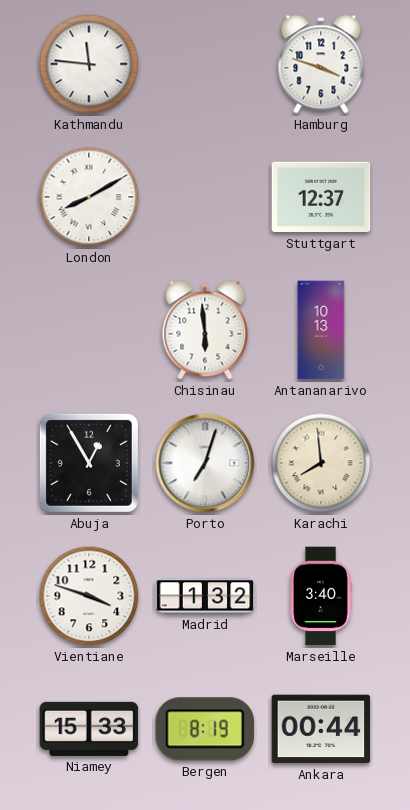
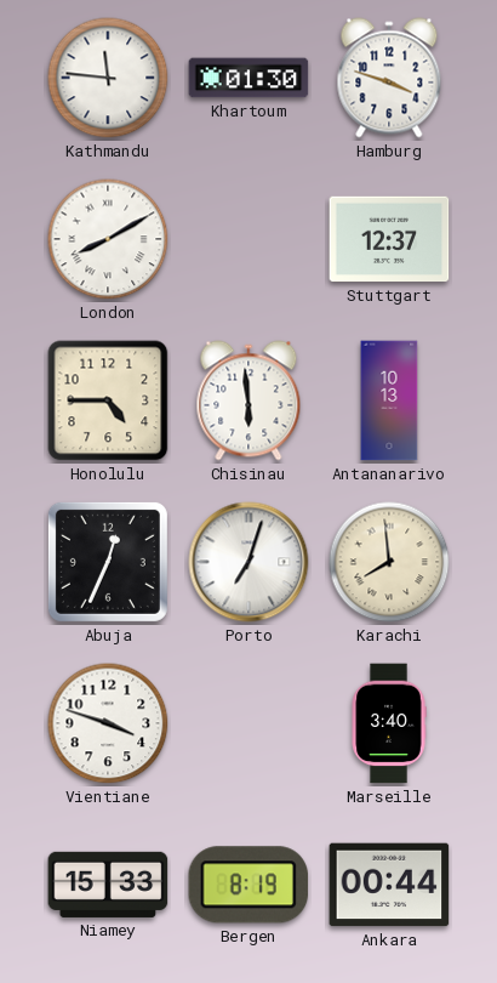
Khartoum: none -> 01:30 (248, 78)
Honolulu: none -> 4:45 (108, 400)
Abuja: 12:55 -> 12:34 (108, 562)
Madrid: 1:32 -> none (205, 596)
